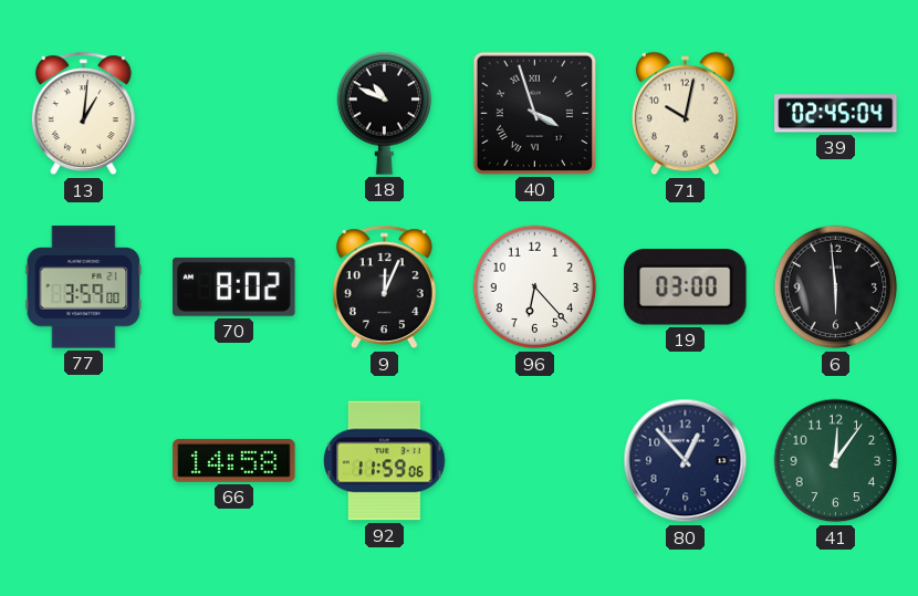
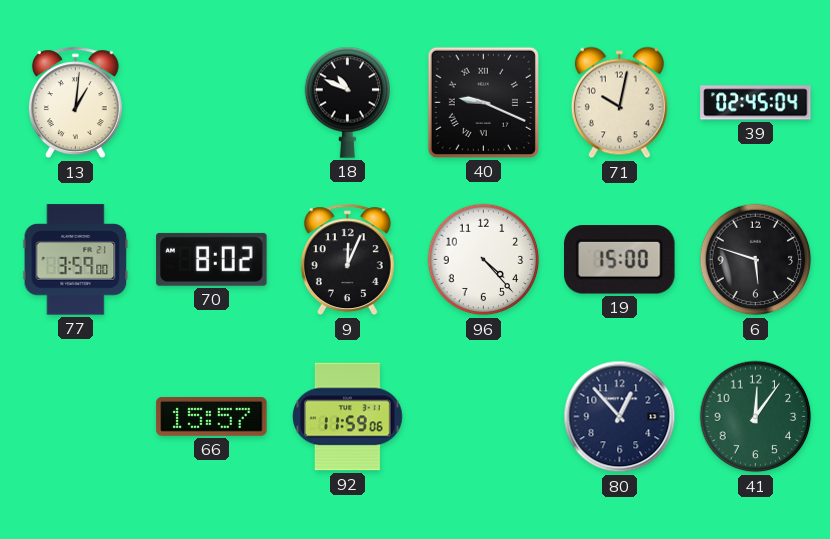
40: 3:57 -> 9:19 (483, 102)
96: 6:23 -> 4:23 (484, 260)
19: 03:00 -> 15:00 (620, 260)
6: 5:59 -> 5:48 (756, 260)
66: 14:58 -> 15:57 (212, 416)
